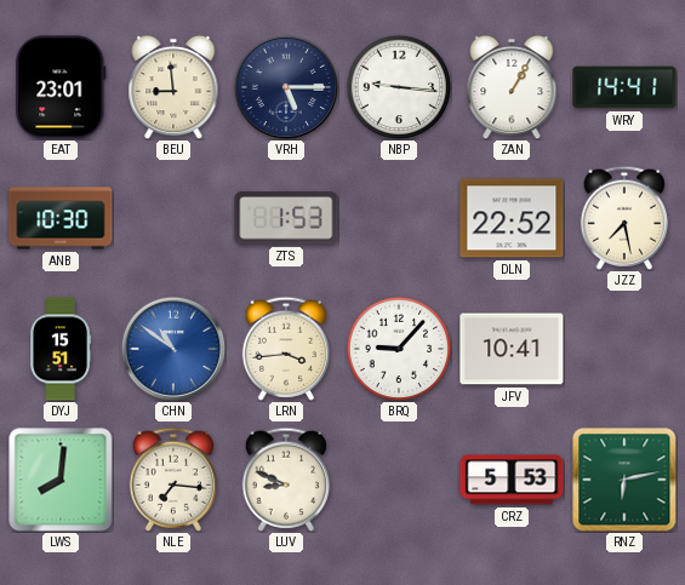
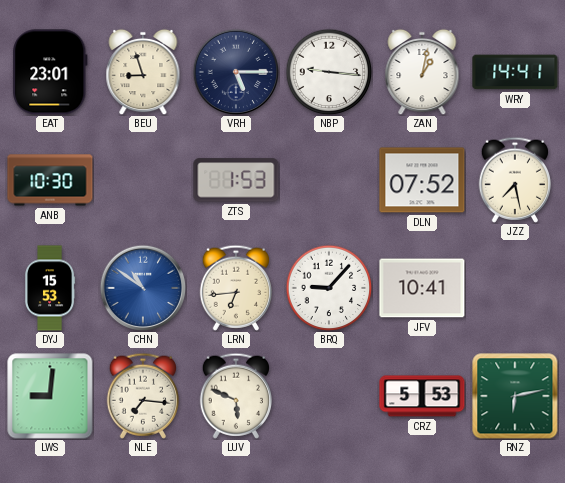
BEU: 8:59 -> 8:57 (143, 72)
ZAN: 1:05 -> 1:02 (422, 72)
DLN: 22:52 -> 07:52 (422, 180)
DYJ: 15:51 -> 15:53 (50, 288)
LRN: 3:44 -> 6:44 (235, 288)
LWS: 8:01 -> 9:01 (50, 396)
LUV: 8:49 -> 5:49 (235, 396)
